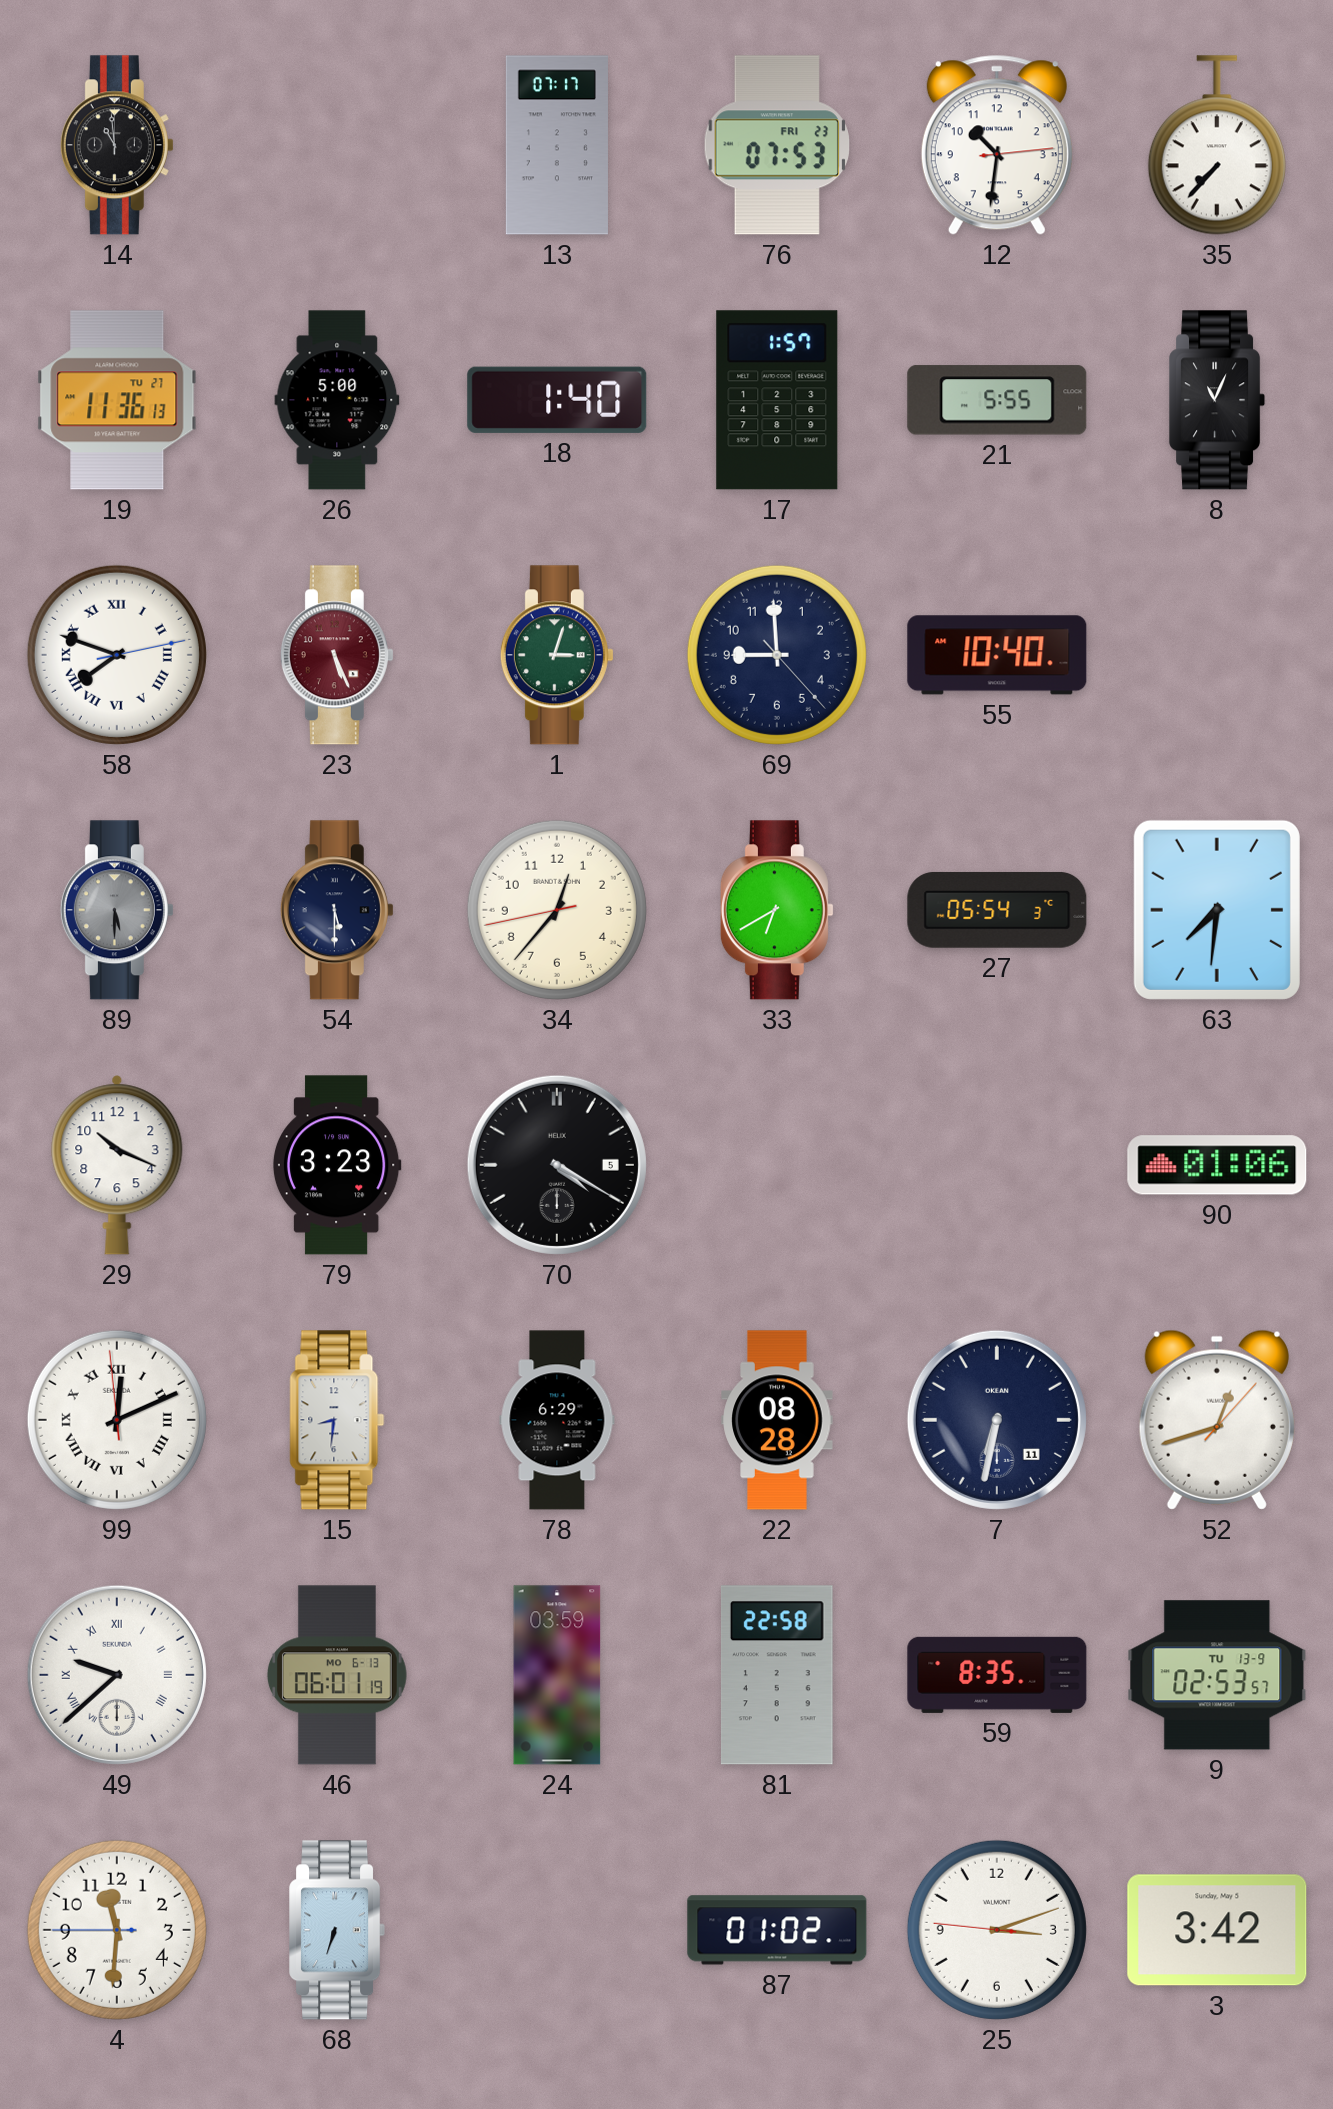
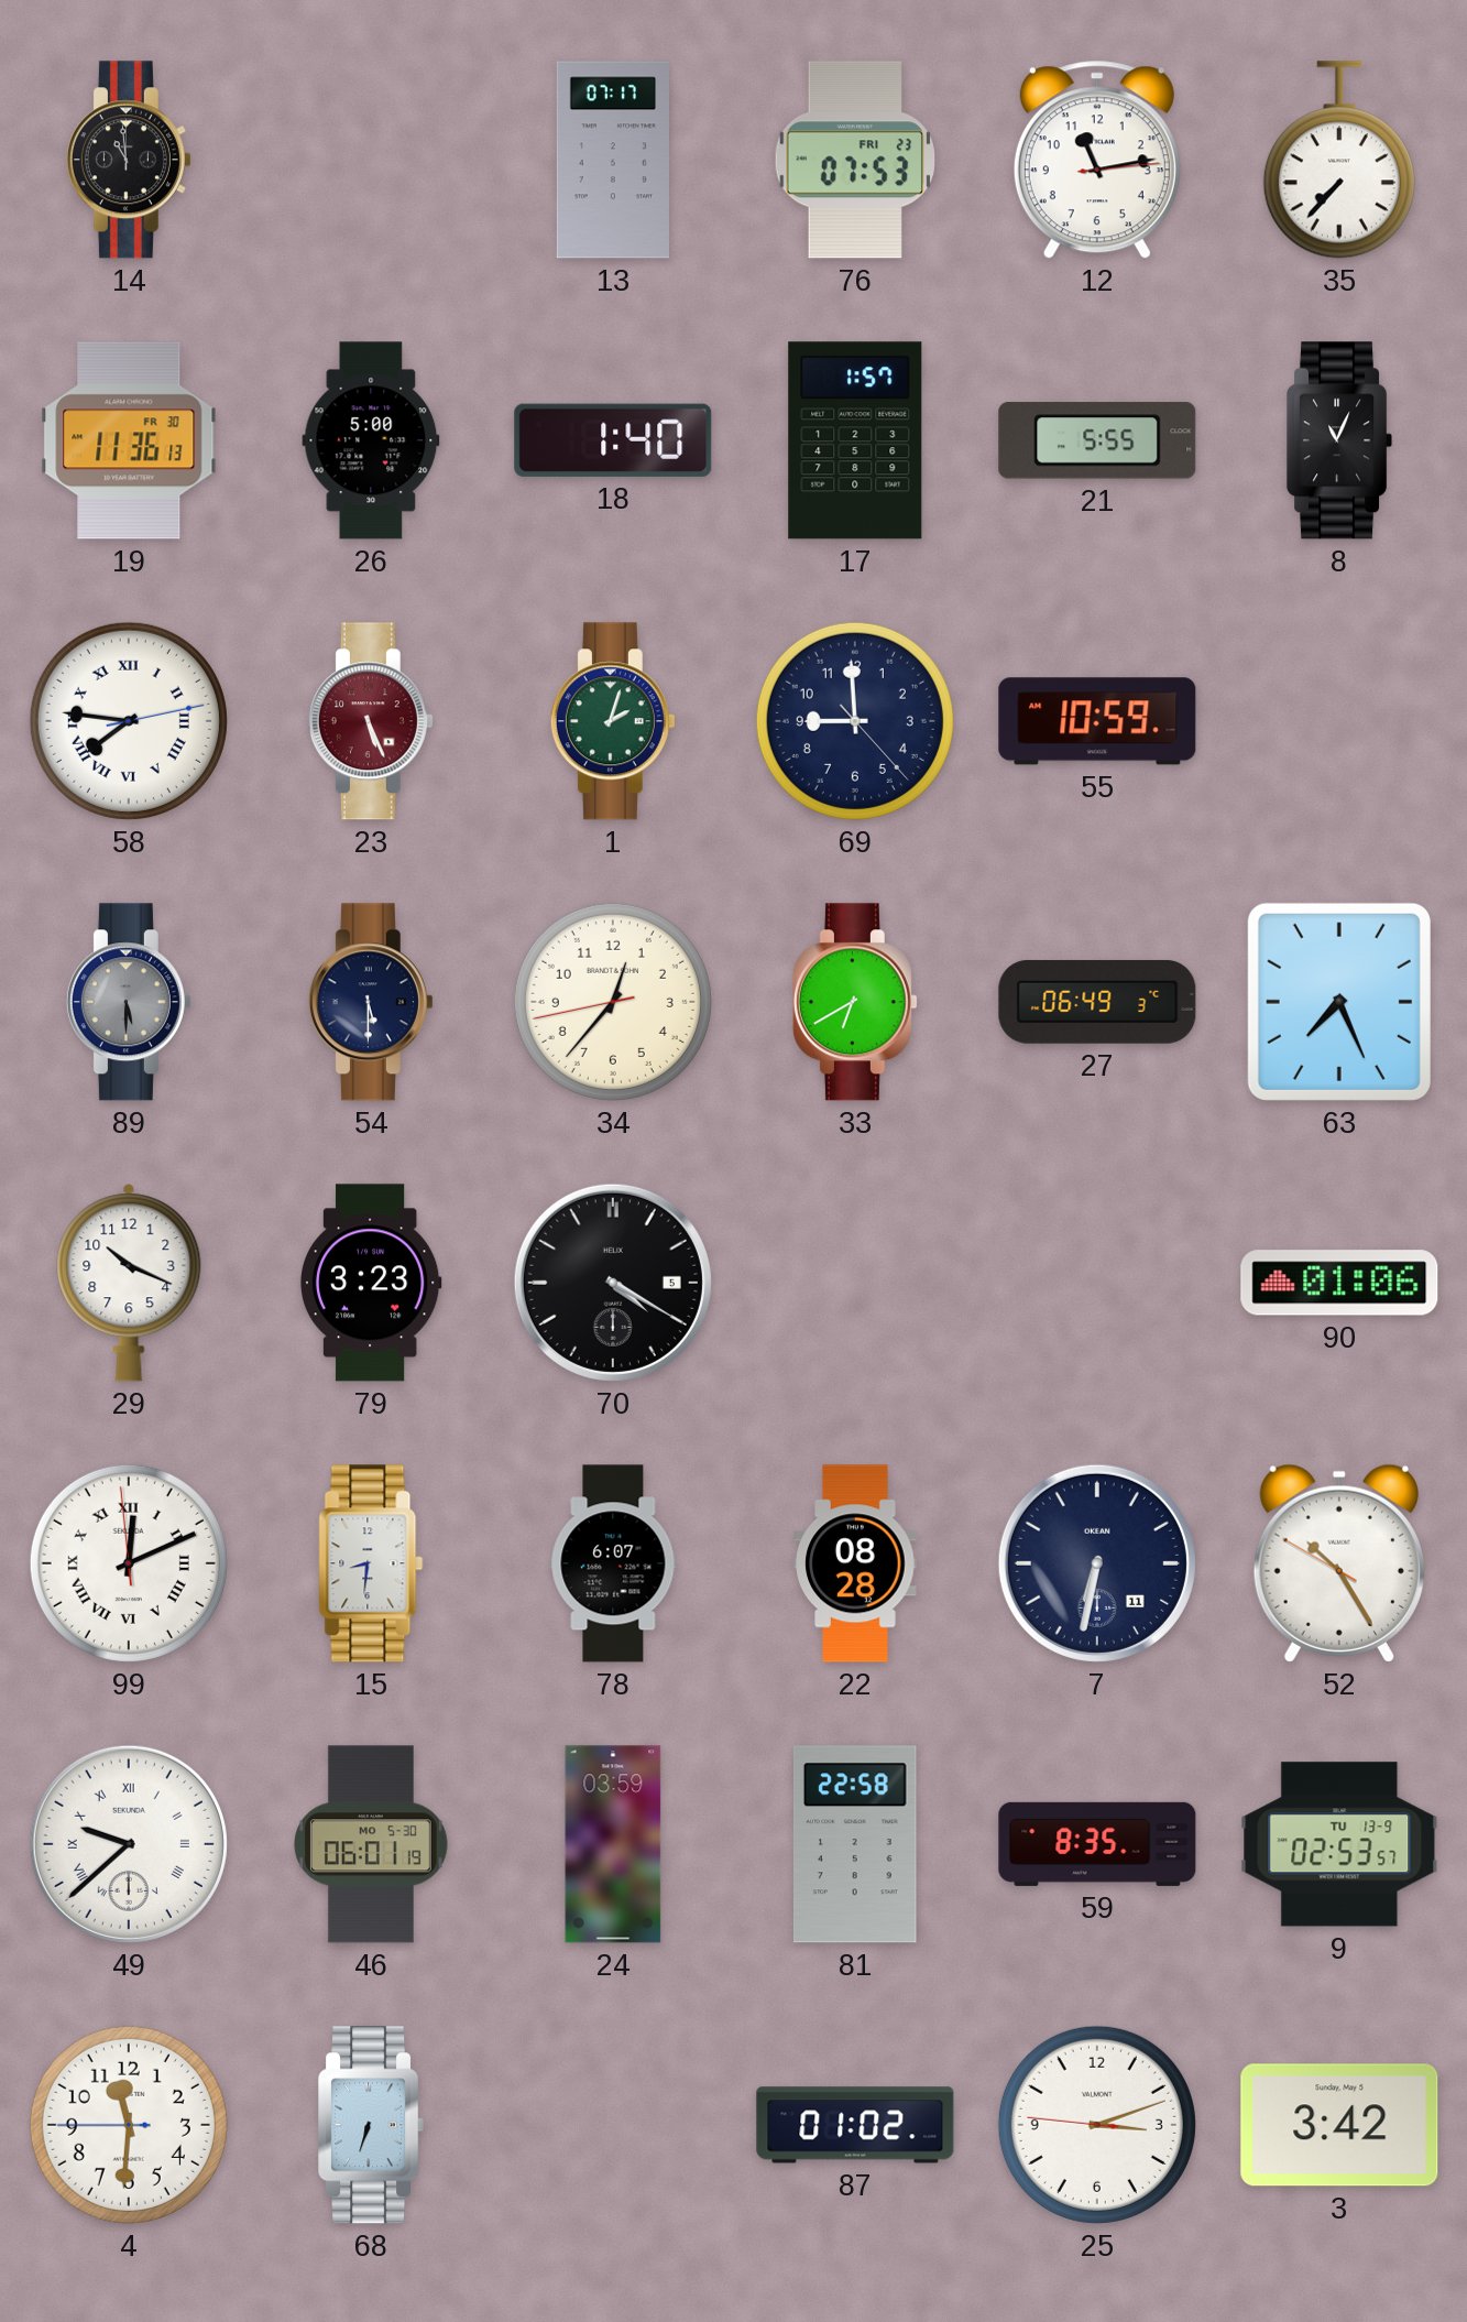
12: 10:31 -> 11:13 (1097, 160)
19 date: TU 27 -> FR 30 (129, 440)
58: 7:48 -> 7:46 (129, 721)
1: 3:03 -> 2:03 (613, 721)
55: 10:40 -> 10:59 (1097, 721)
27: 05:54 -> 06:49 (1097, 1002)
63: 7:31 -> 7:26 (1339, 1002)
78: 6:29 -> 6:07 (613, 1563)
52: 12:42 -> 10:24 (1339, 1563)
46 date: MO 6-13 -> MO 5-30 (371, 1844)
